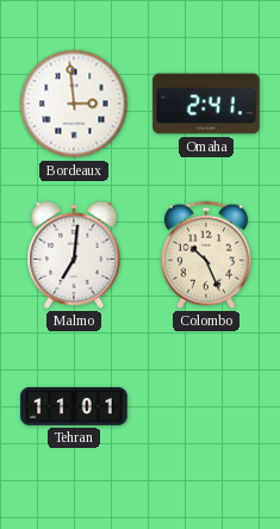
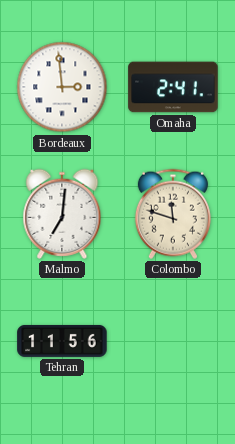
Colombo: 10:26 -> 11:48 (173, 214)
Tehran: 11:01 -> 11:56 (62, 341)
